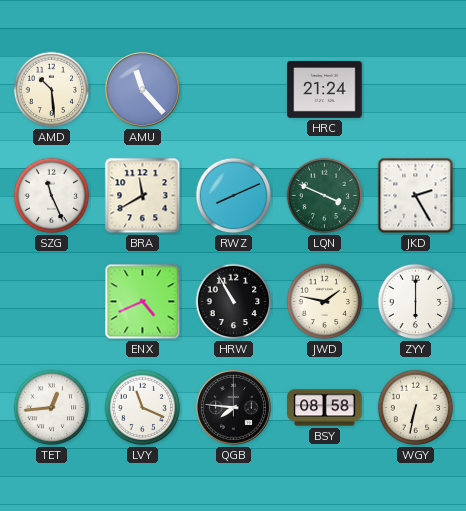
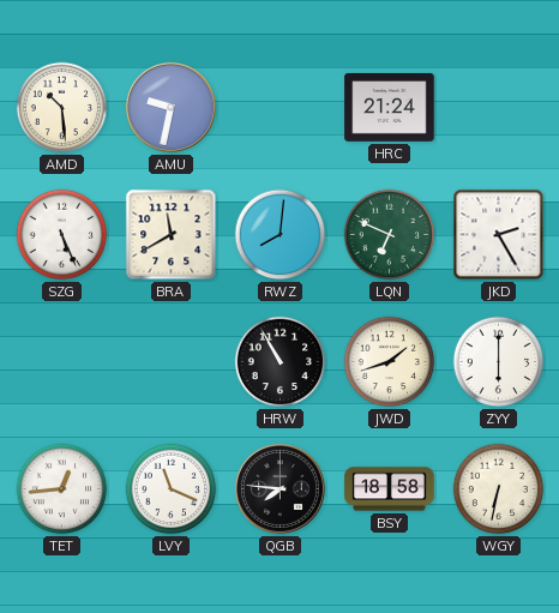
AMU: 11:23 -> 9:32 (170, 107)
SZG: 11:26 -> 5:26 (62, 235)
RWZ: 8:11 -> 8:01 (281, 235)
LQN: 3:49 -> 6:49 (390, 235)
ENX: 4:41 -> none (143, 302)
JWD: 1:47 -> 1:42 (390, 362)
BSY: 08:58 -> 18:58 (390, 489)
